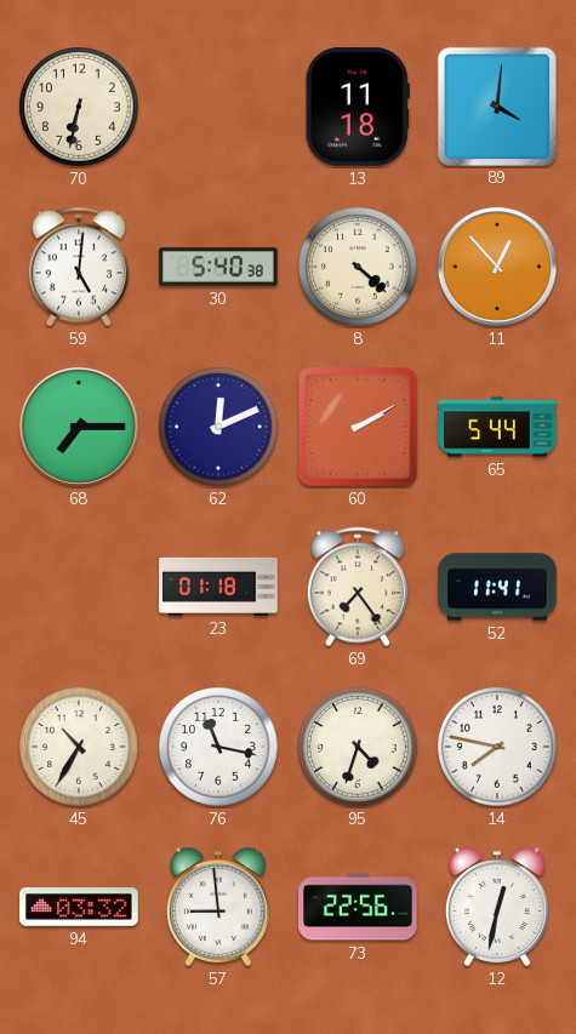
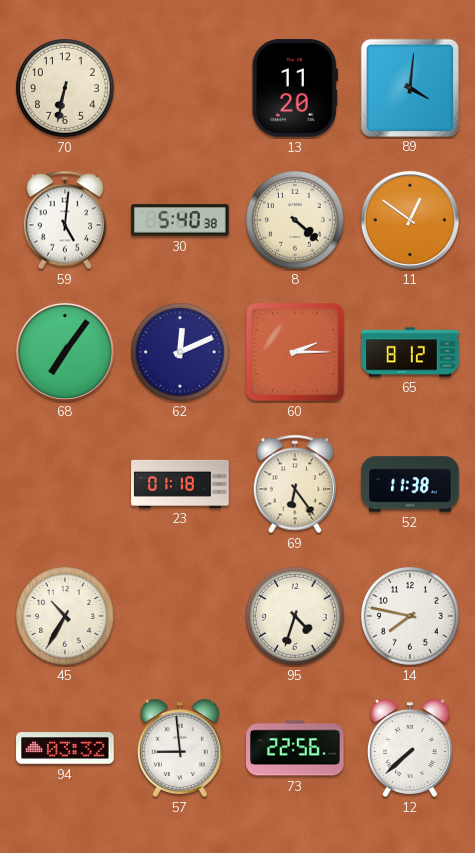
13: 11:18 -> 11:20 (295, 88)
11: 12:53 -> 12:51 (410, 220)
68: 7:15 -> 7:06 (65, 352)
60: 2:10 -> 2:15 (295, 352)
65: 5:44 -> 8:12 (410, 352)
69: 7:24 -> 6:24 (295, 484)
52: 11:41 -> 11:38 (410, 484)
76: 11:17 -> none (219, 748)
12: 12:32 -> 7:38 (410, 748)
